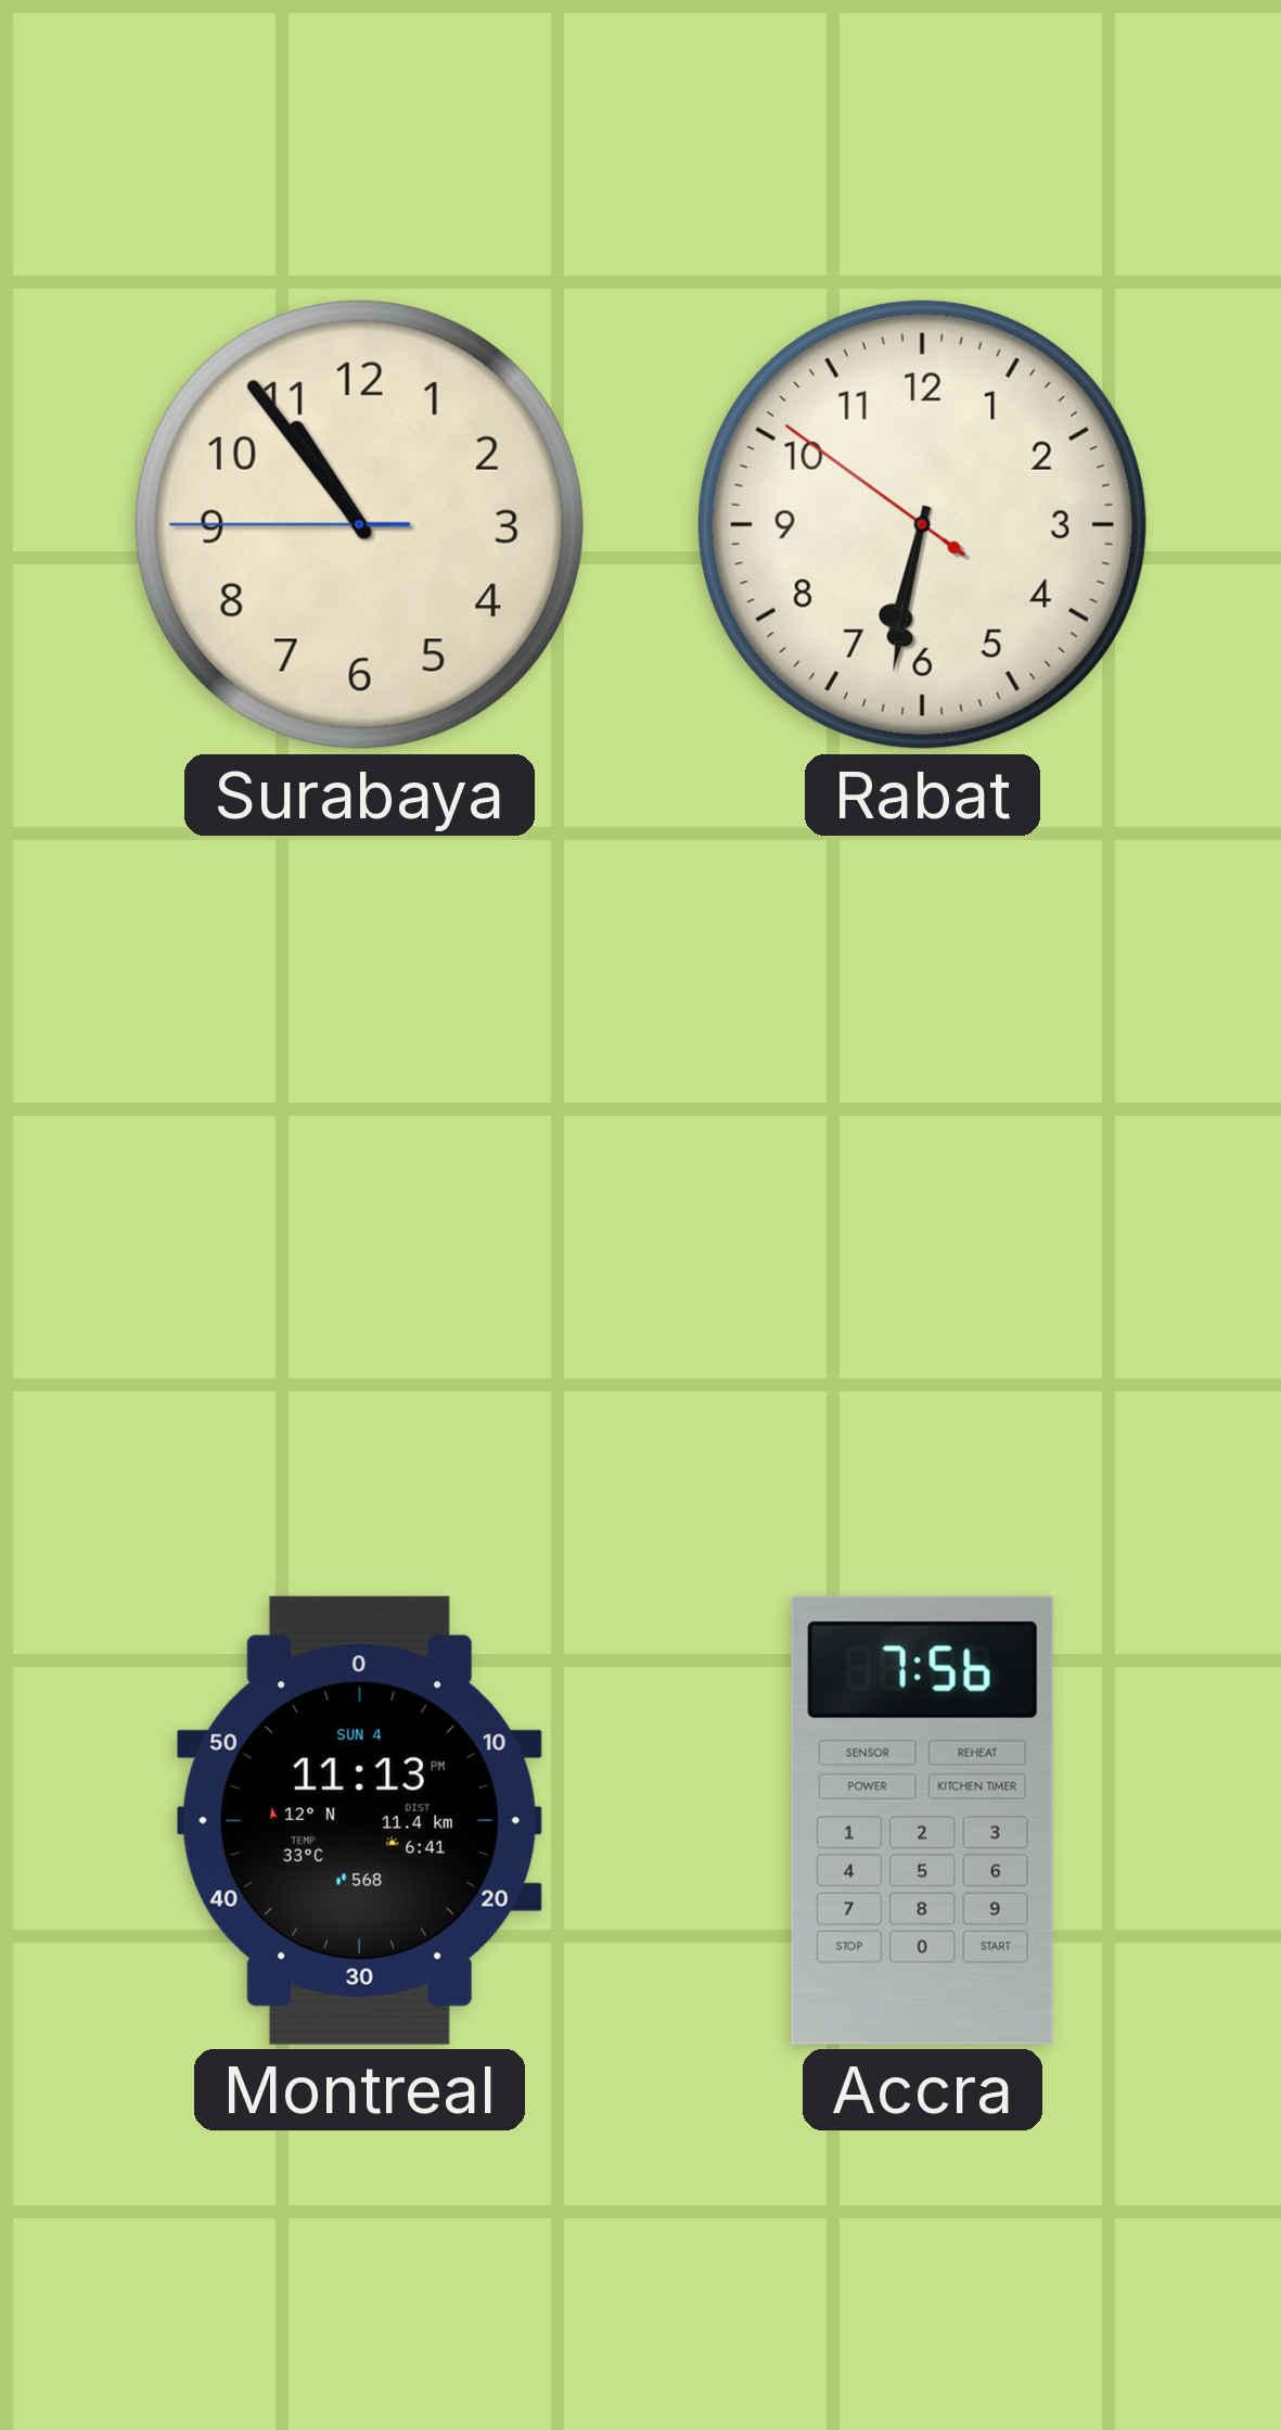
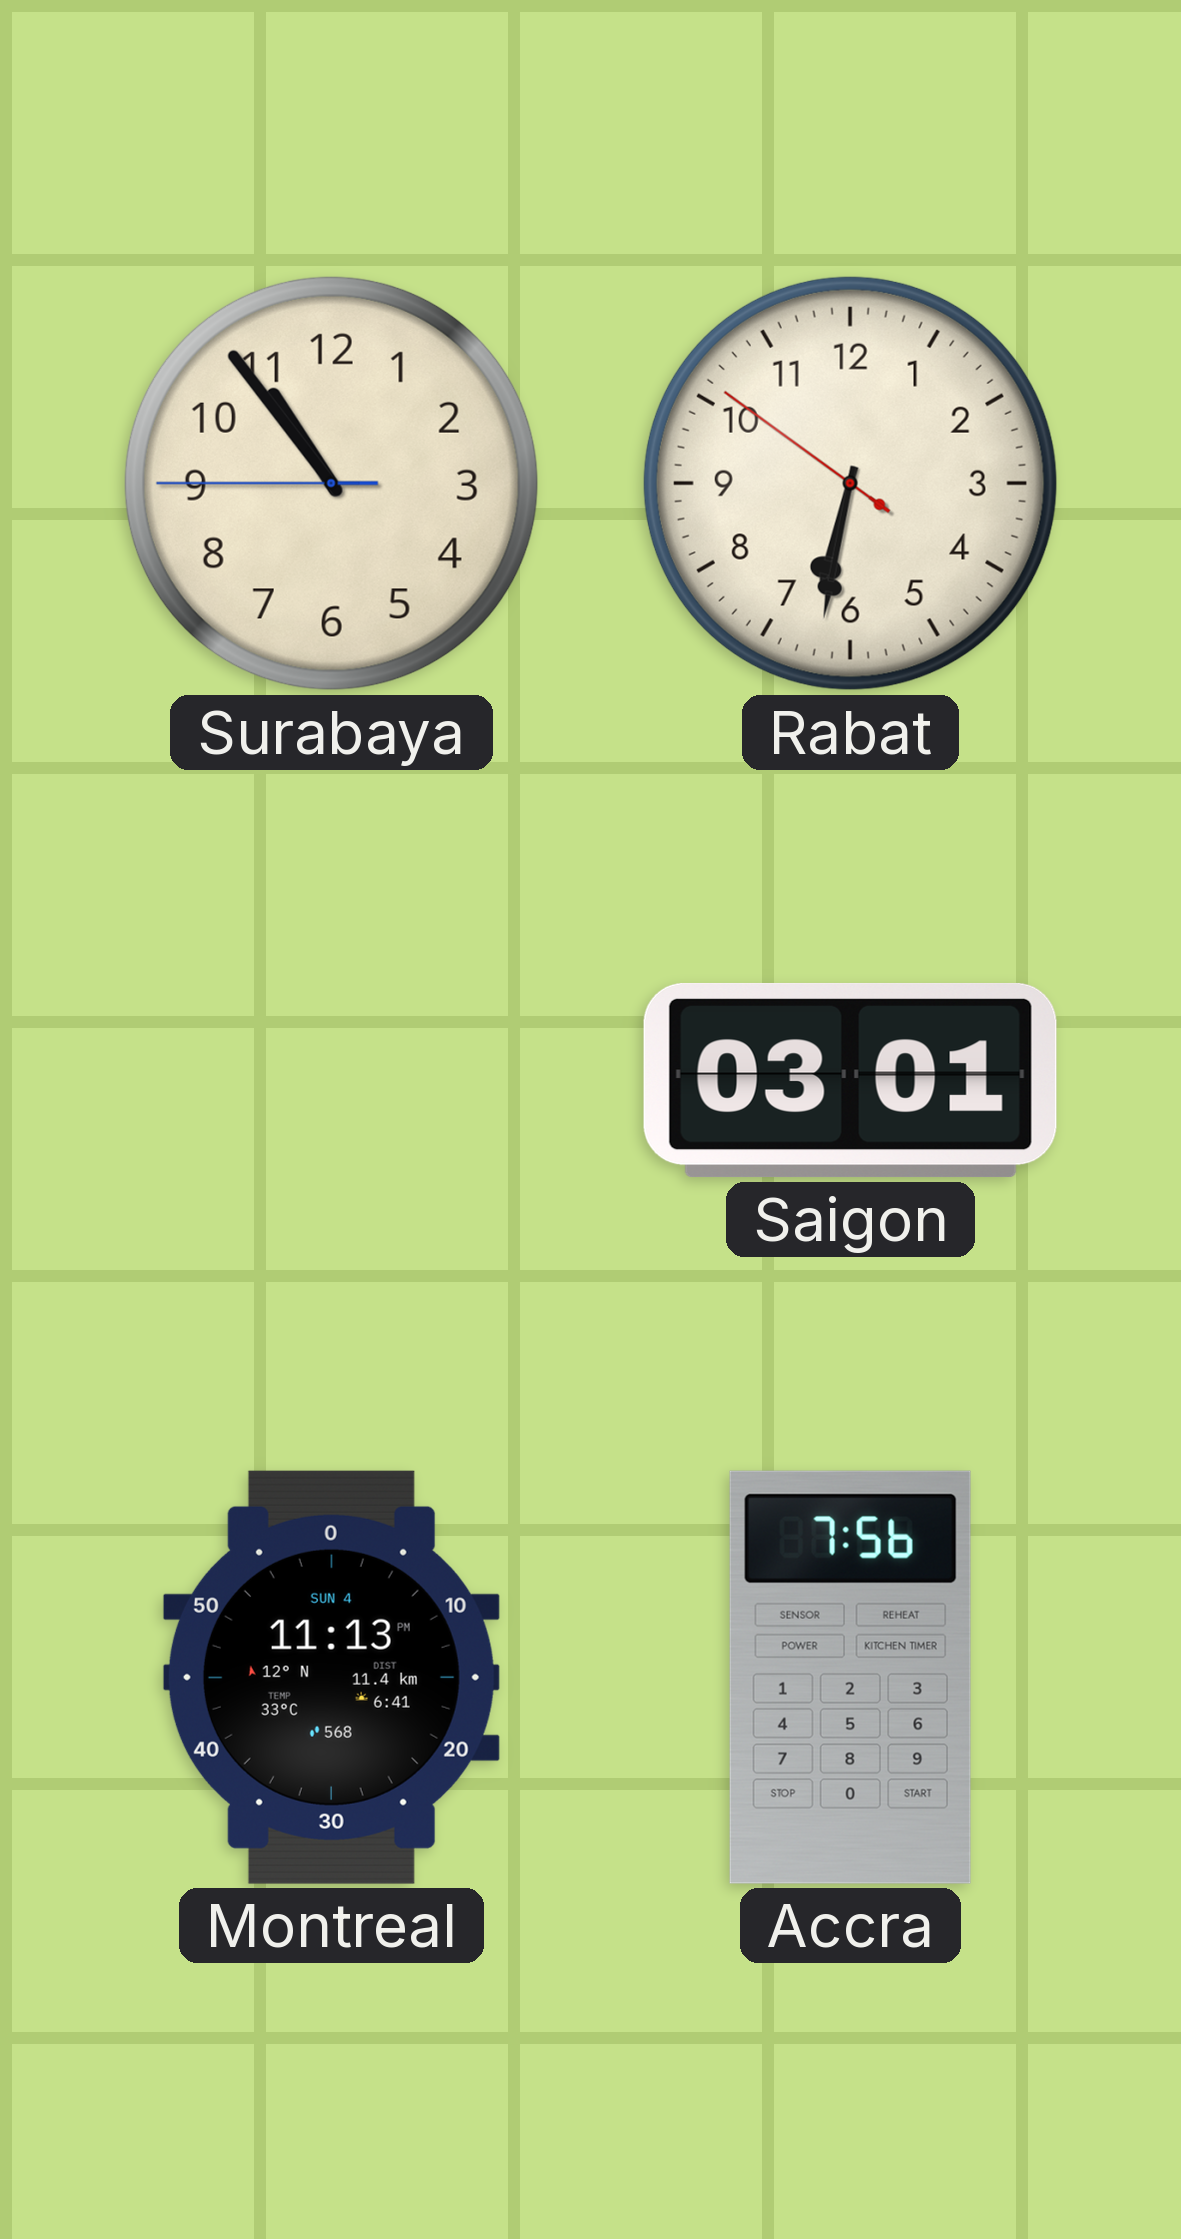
Saigon: none -> 03:01 (850, 1080)
